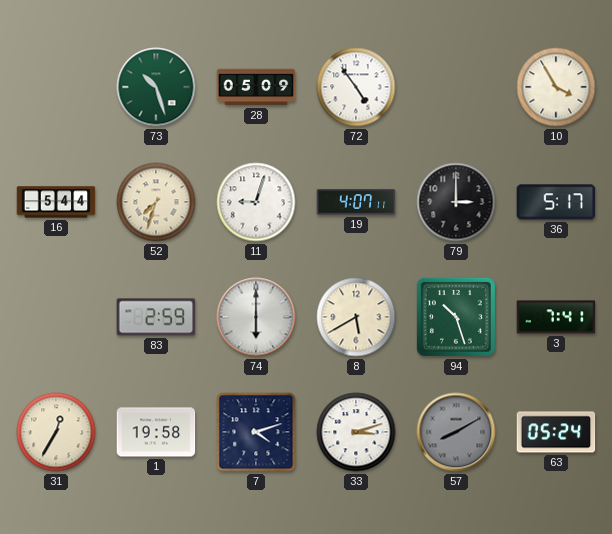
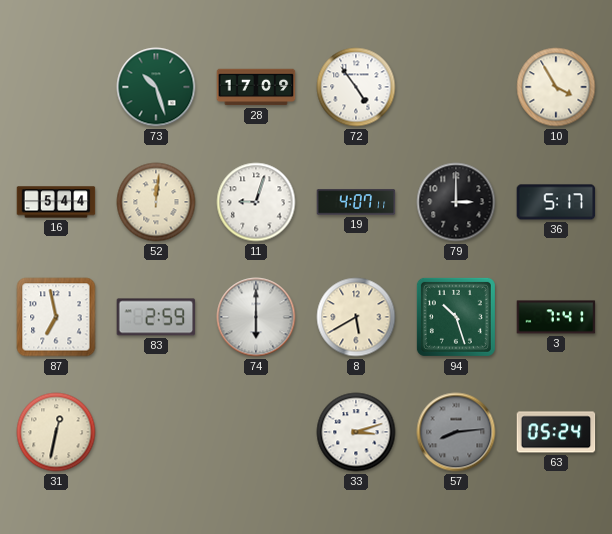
28: 05:09 -> 17:09 (256, 87)
52: 7:33 -> 12:01 (156, 202)
87: none -> 6:58 (56, 317)
31: 12:35 -> 12:32 (56, 432)
1: 19:58 -> none (156, 432)
7: 4:12 -> none (256, 432)
57: 8:10 -> 8:14 (456, 432)
